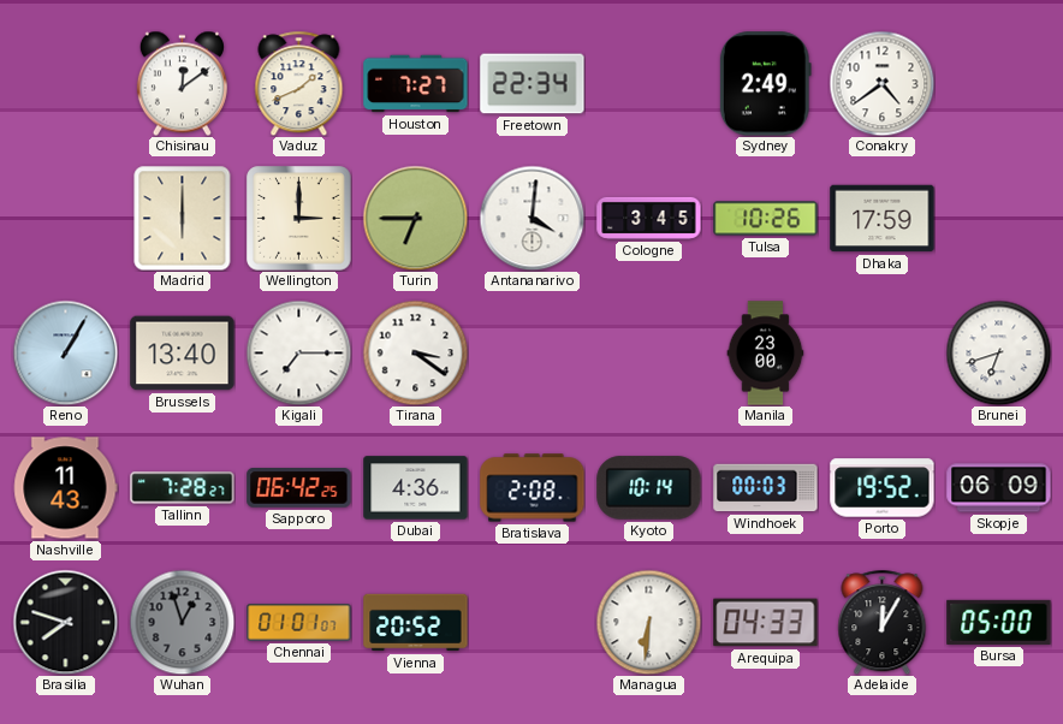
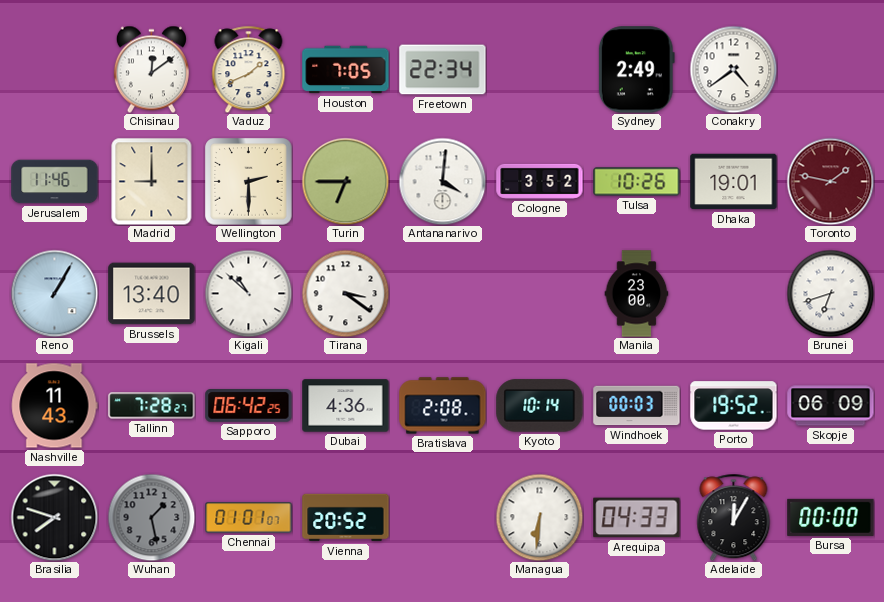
Houston: 7:27 -> 7:05 (346, 70)
Jerusalem: none -> 11:46 (55, 182)
Madrid: 6:00 -> 9:00 (152, 181)
Wellington: 3:00 -> 2:30 (249, 182)
Cologne: 3:45 -> 3:52 (540, 181)
Dhaka: 17:59 -> 19:01 (734, 182)
Toronto: none -> 1:47 (830, 181)
Kigali: 7:15 -> 10:52 (248, 293)
Wuhan: 12:57 -> 1:28 (151, 517)
Bursa: 05:00 -> 00:00 (831, 517)
